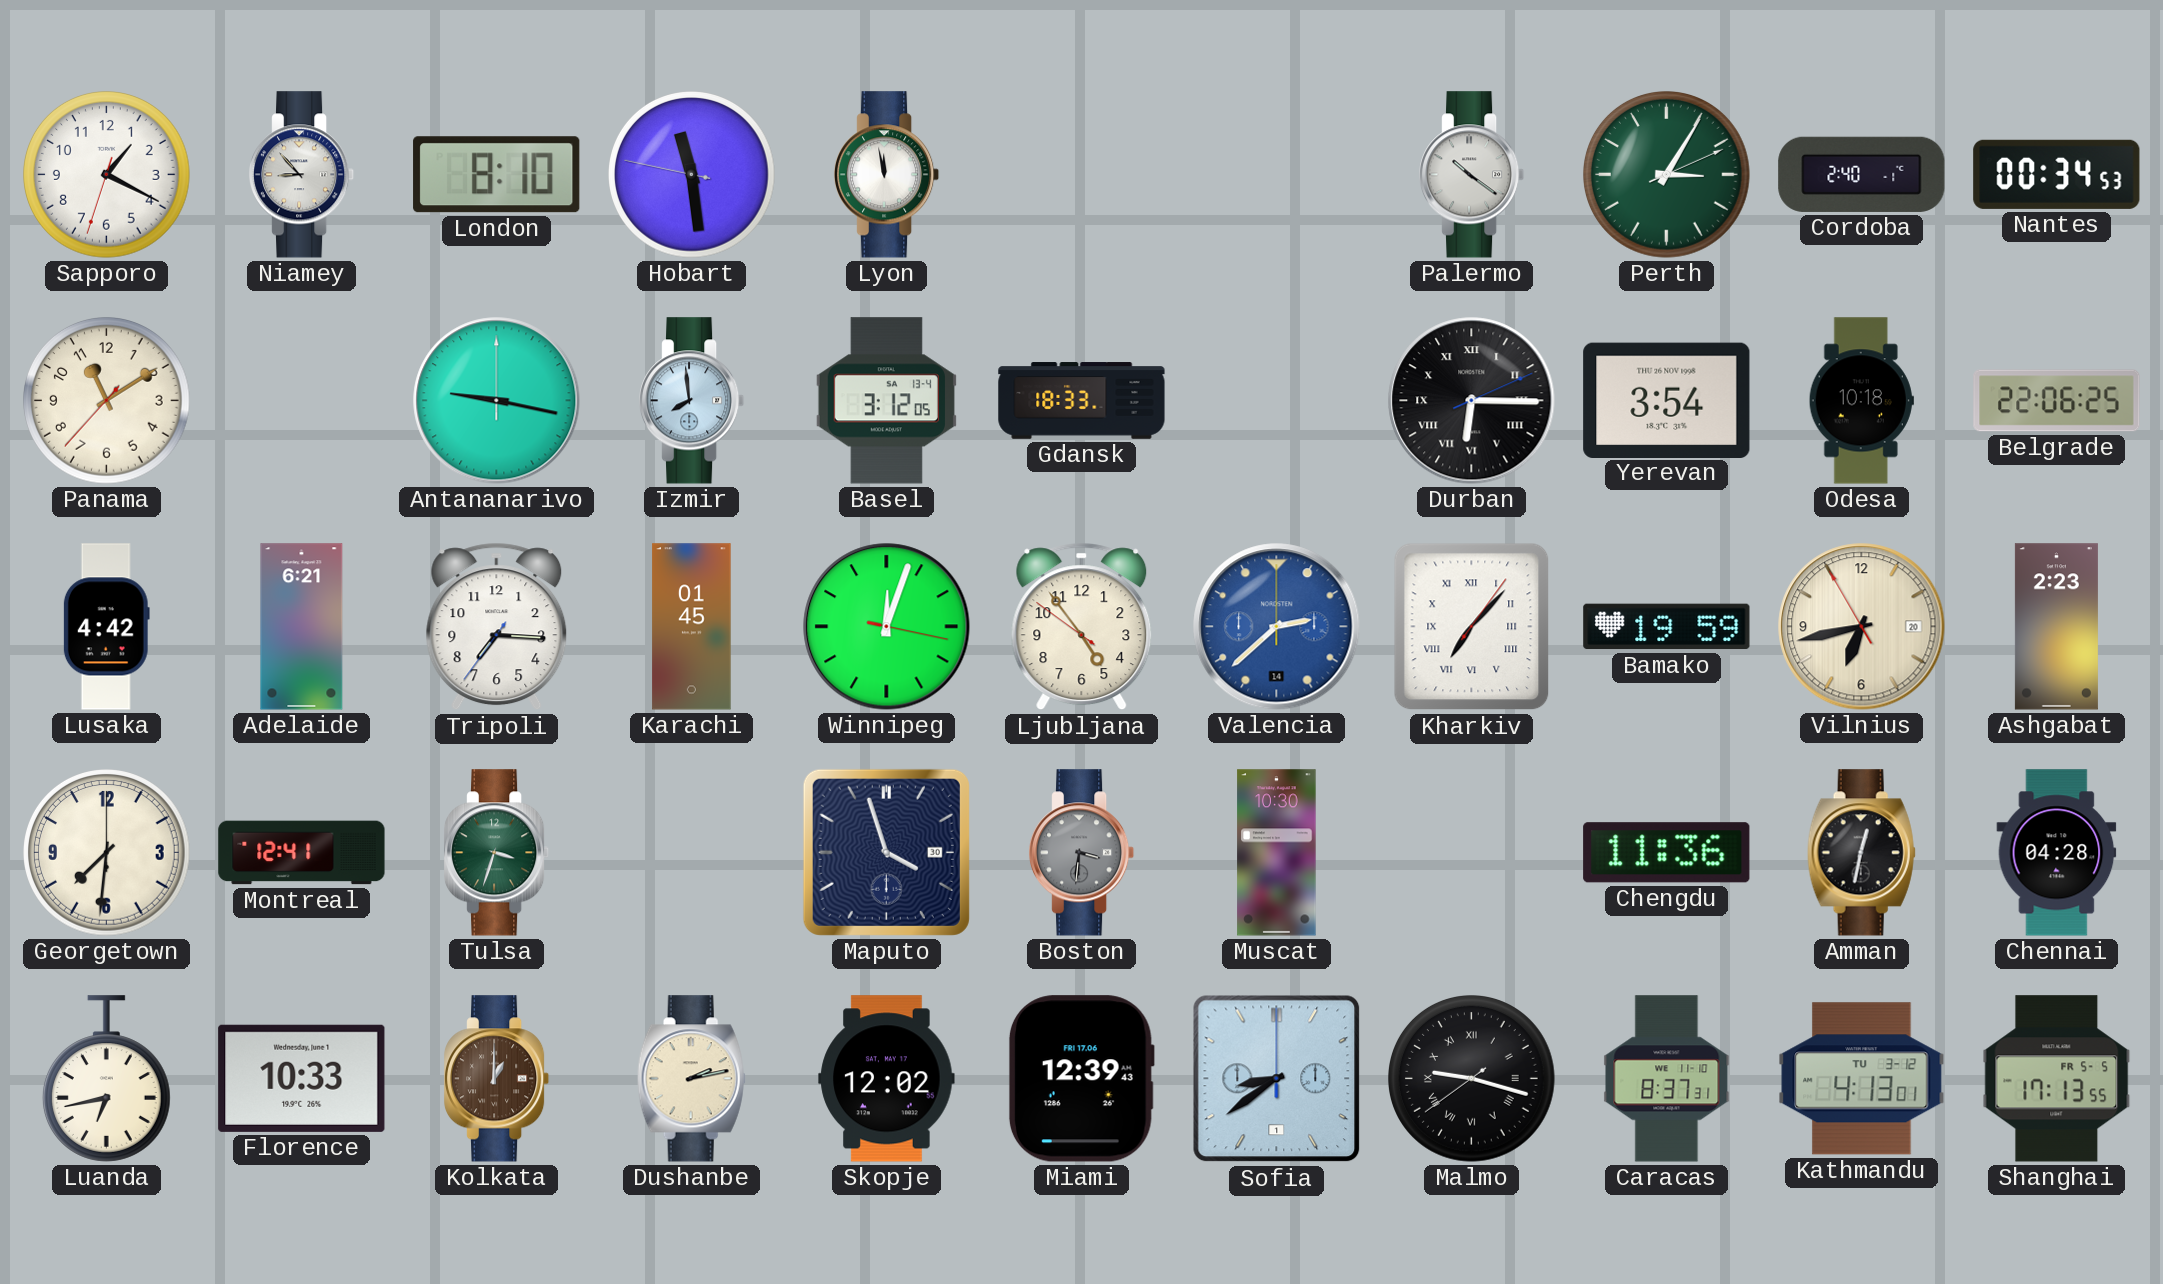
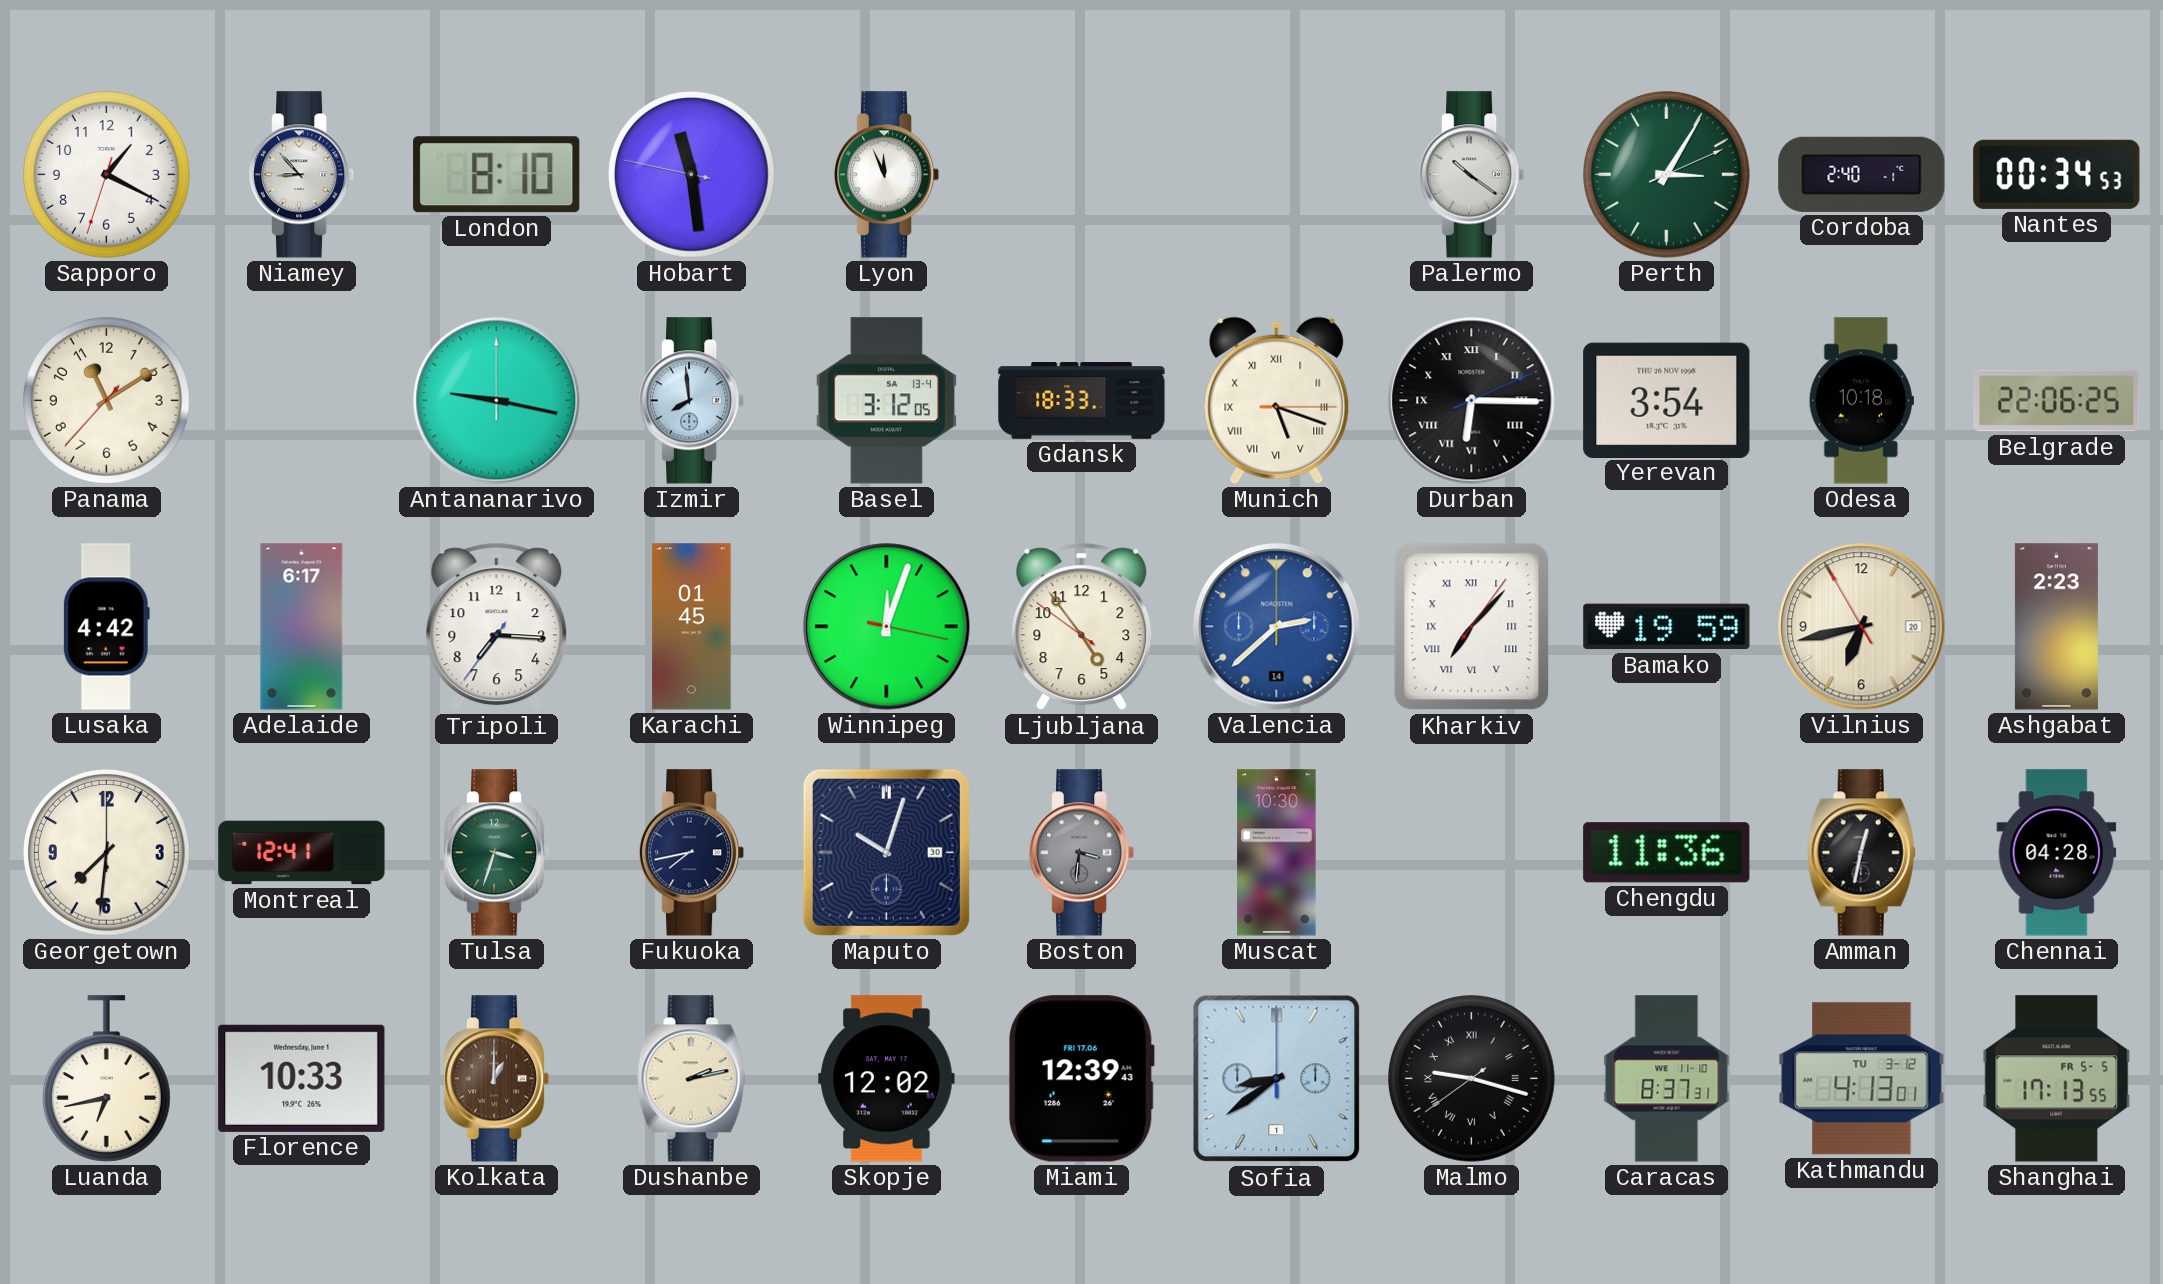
Lyon: 11:58 -> 11:56 (887, 175)
Munich: none -> 5:18 (1277, 400)
Adelaide: 6:21 -> 6:17 (302, 627)
Fukuoka: none -> 7:43 (692, 853)
Maputo: 3:57 -> 10:03 (886, 852)
